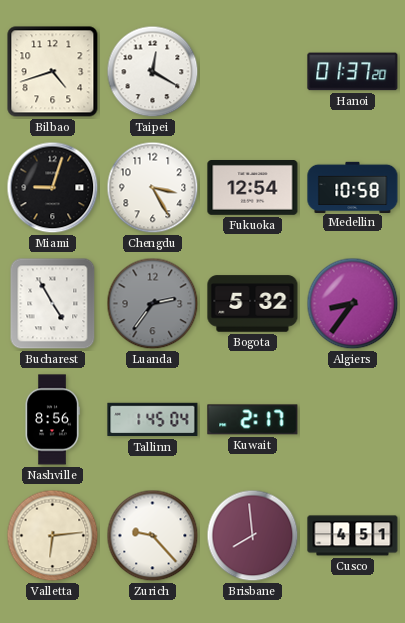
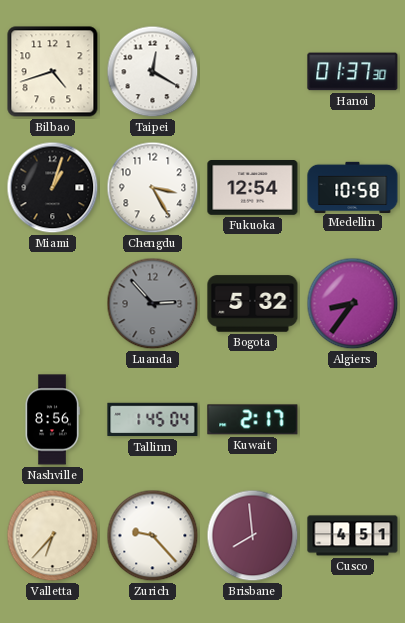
Hanoi: 01:37:20 -> 01:37:30 (353, 72)
Miami: 9:03 -> 1:03 (53, 188)
Bucharest: 4:55 -> none (53, 304)
Luanda: 2:36 -> 2:53 (153, 304)
Valletta: 6:14 -> 6:37 (53, 536)
